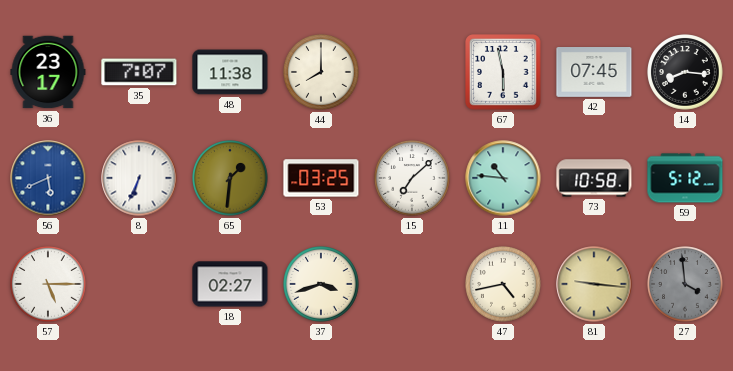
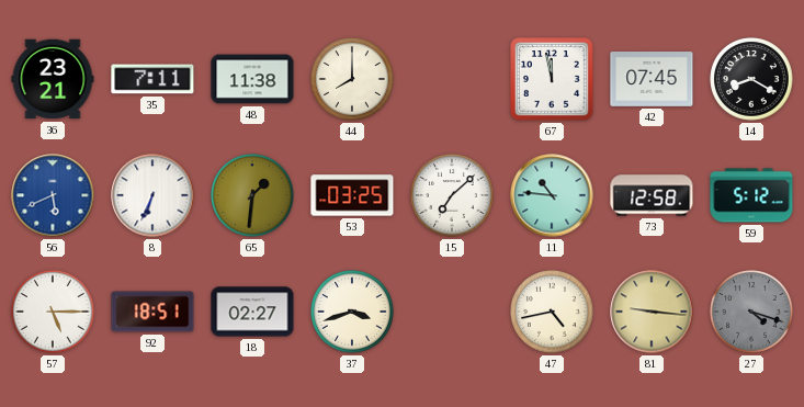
36: 23:17 -> 23:21 (53, 79)
35: 7:07 -> 7:11 (152, 79)
67: 5:58 -> 11:58 (552, 79)
14: 8:16 -> 8:20 (751, 79)
73: 10:58 -> 12:58 (652, 195)
92: none -> 18:51 (152, 312)
27: 3:59 -> 4:18 (751, 312)
